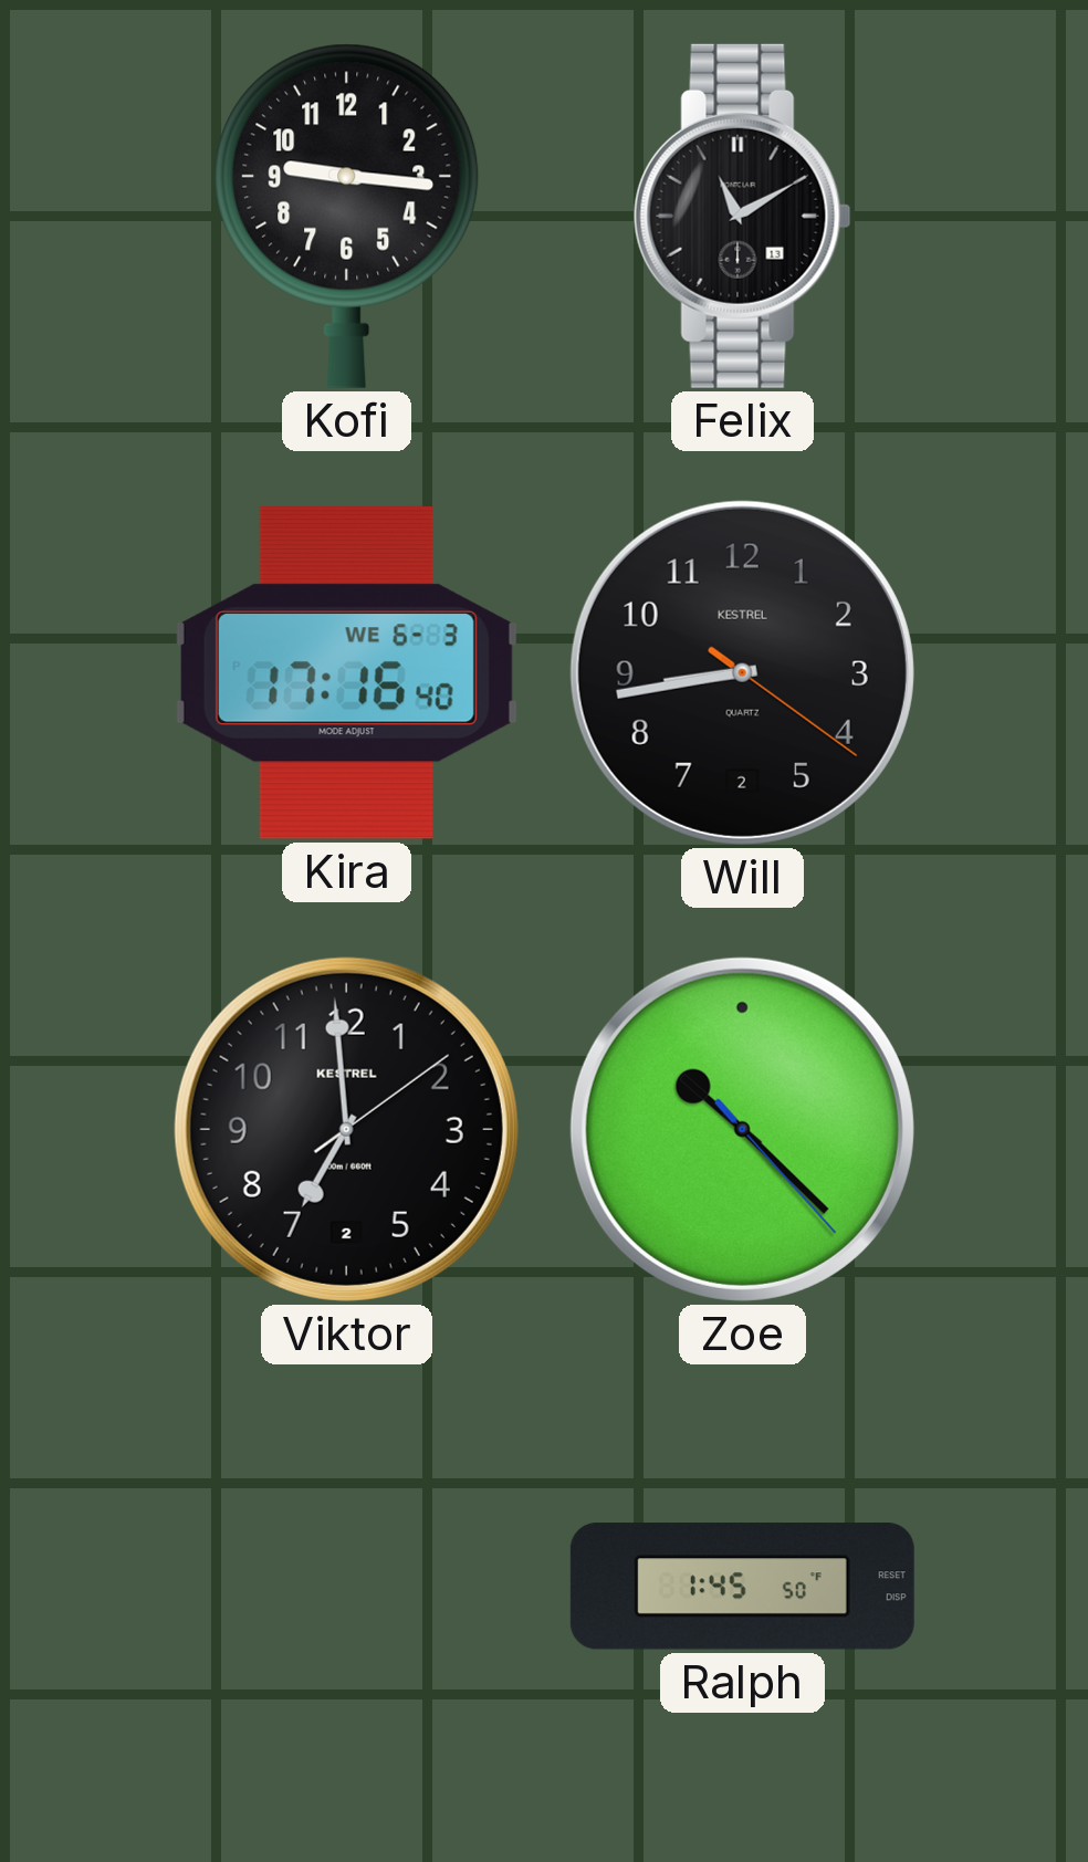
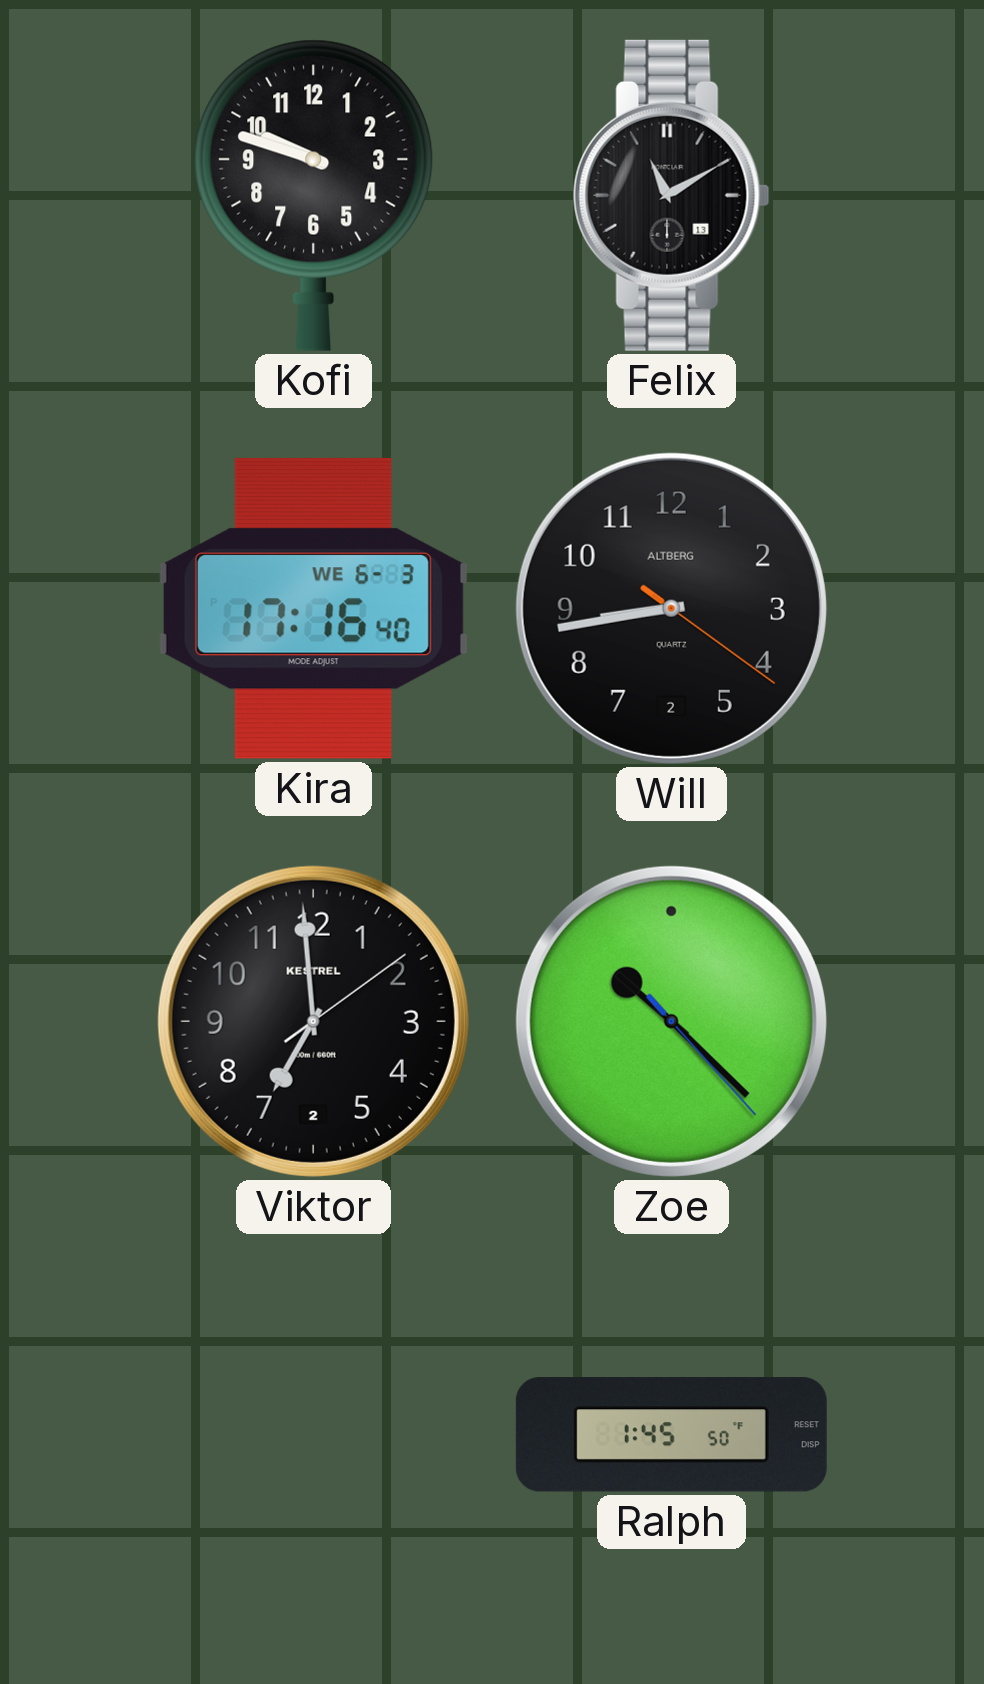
Kofi: 9:16 -> 9:48 (314, 195)
Will brand: KESTREL -> ALTBERG (671, 608)
